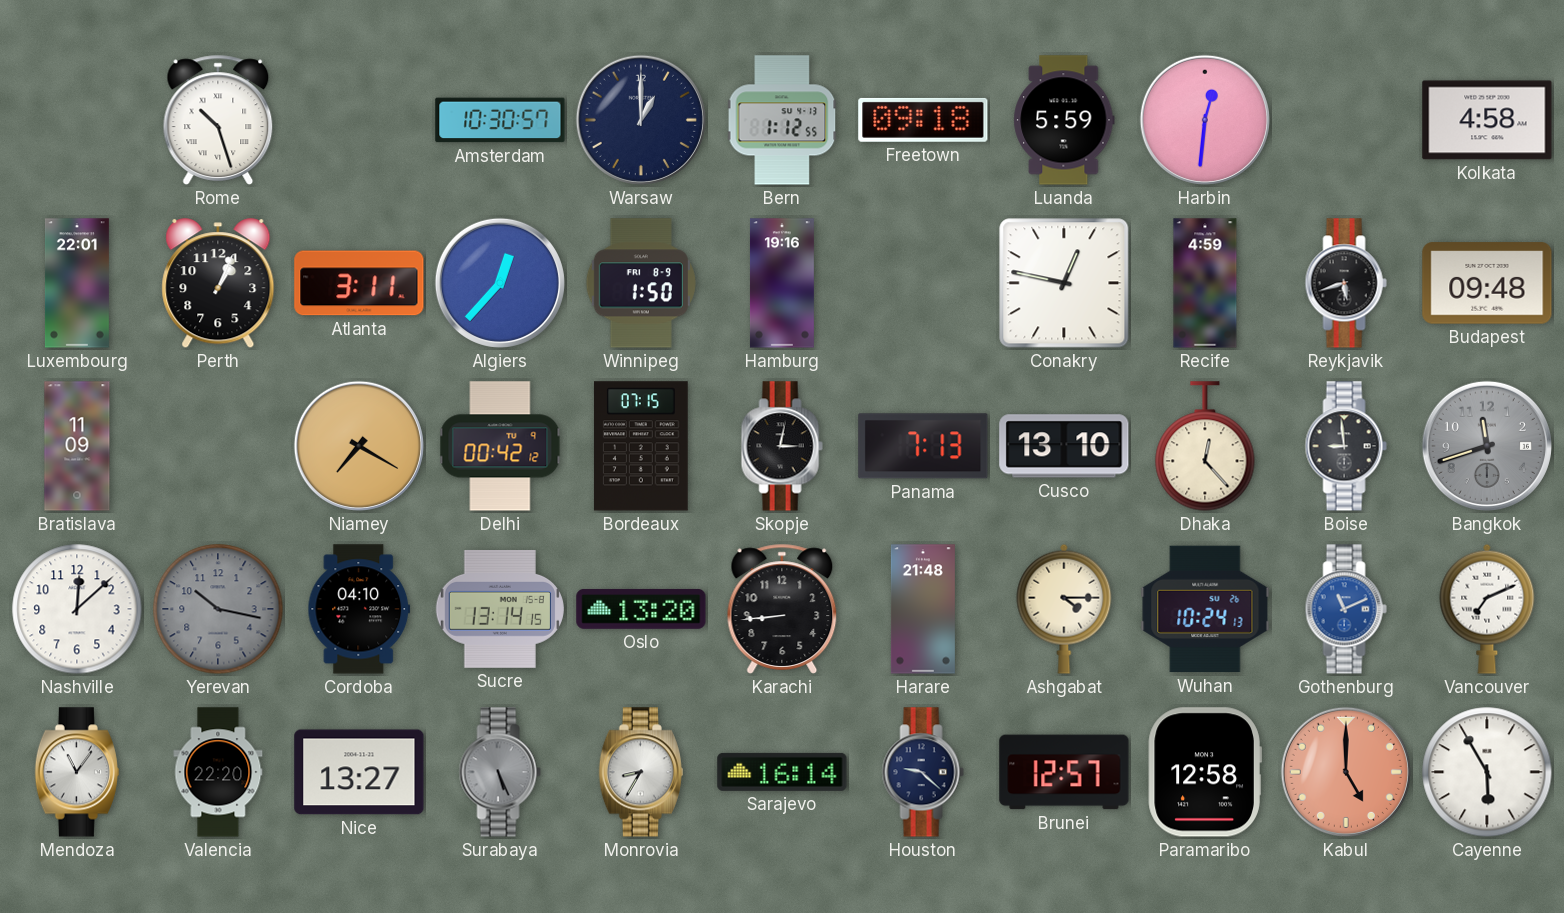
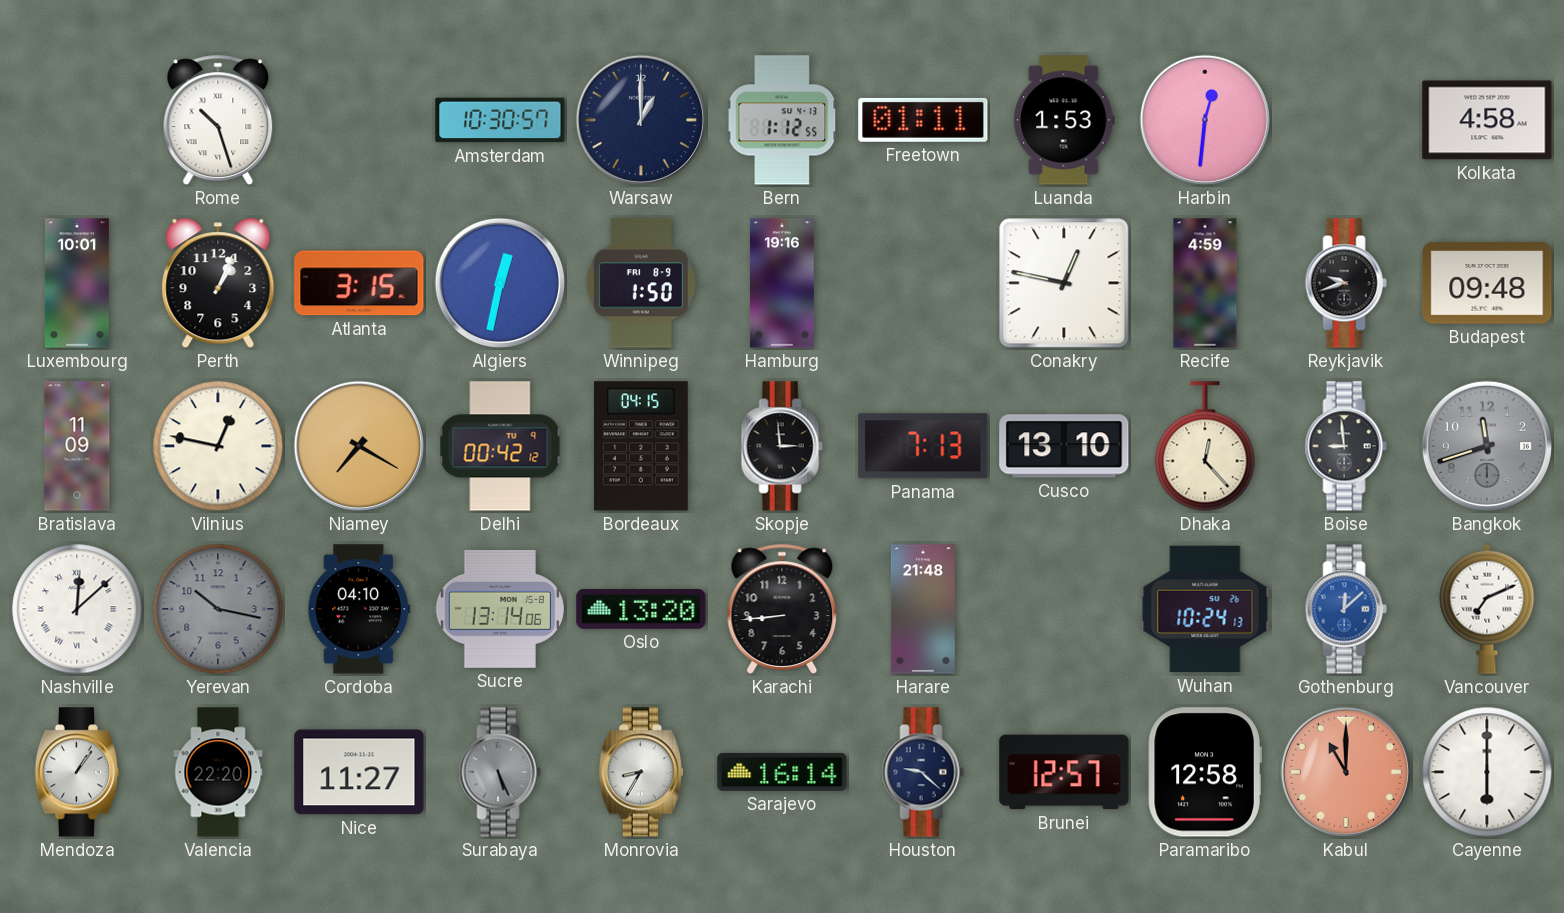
Freetown: 09:18 -> 01:11 (923, 120)
Luanda: 5:59 -> 1:53 (1064, 120)
Luxembourg: 22:01 -> 10:01 (77, 283)
Atlanta: 3:11 -> 3:15 (359, 283)
Algiers: 12:37 -> 12:32 (500, 283)
Reykjavik: 5:42 -> 9:42 (1346, 283)
Vilnius: none -> 12:47 (218, 446)
Bordeaux: 07:15 -> 04:15 (641, 446)
Skopje: 3:02 -> 2:59 (782, 446)
Nashville numerals: Arabic -> Roman (77, 609)
Sucre: 13:14:15 -> 13:14:06 (500, 609)
Ashgabat: 4:15 -> none (1064, 609)
Gothenburg: 11:11 -> 12:08 (1346, 609)
Mendoza: 11:06 -> 1:06 (77, 772)
Nice: 13:27 -> 11:27 (359, 772)
Kabul: 5:00 -> 11:00 (1346, 772)
Cayenne: 5:55 -> 6:00 (1487, 772)
